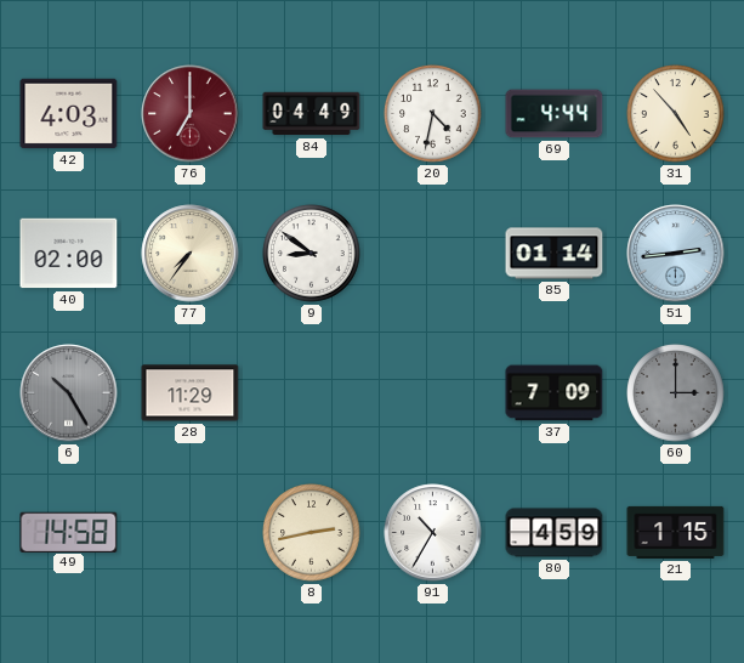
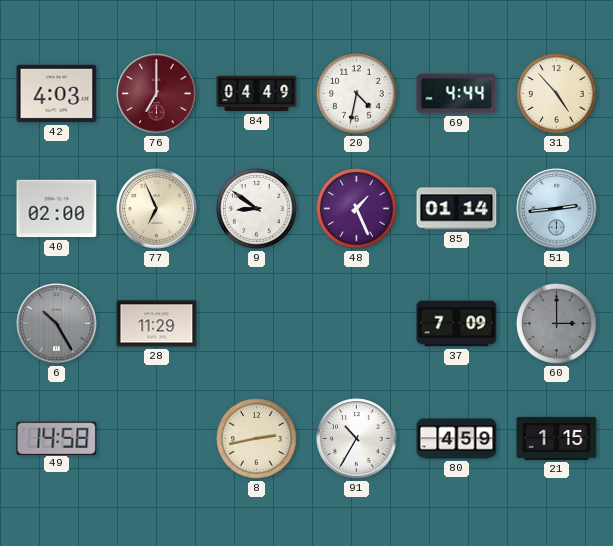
77: 7:36 -> 6:56 (157, 209)
48: none -> 1:26 (357, 209)
